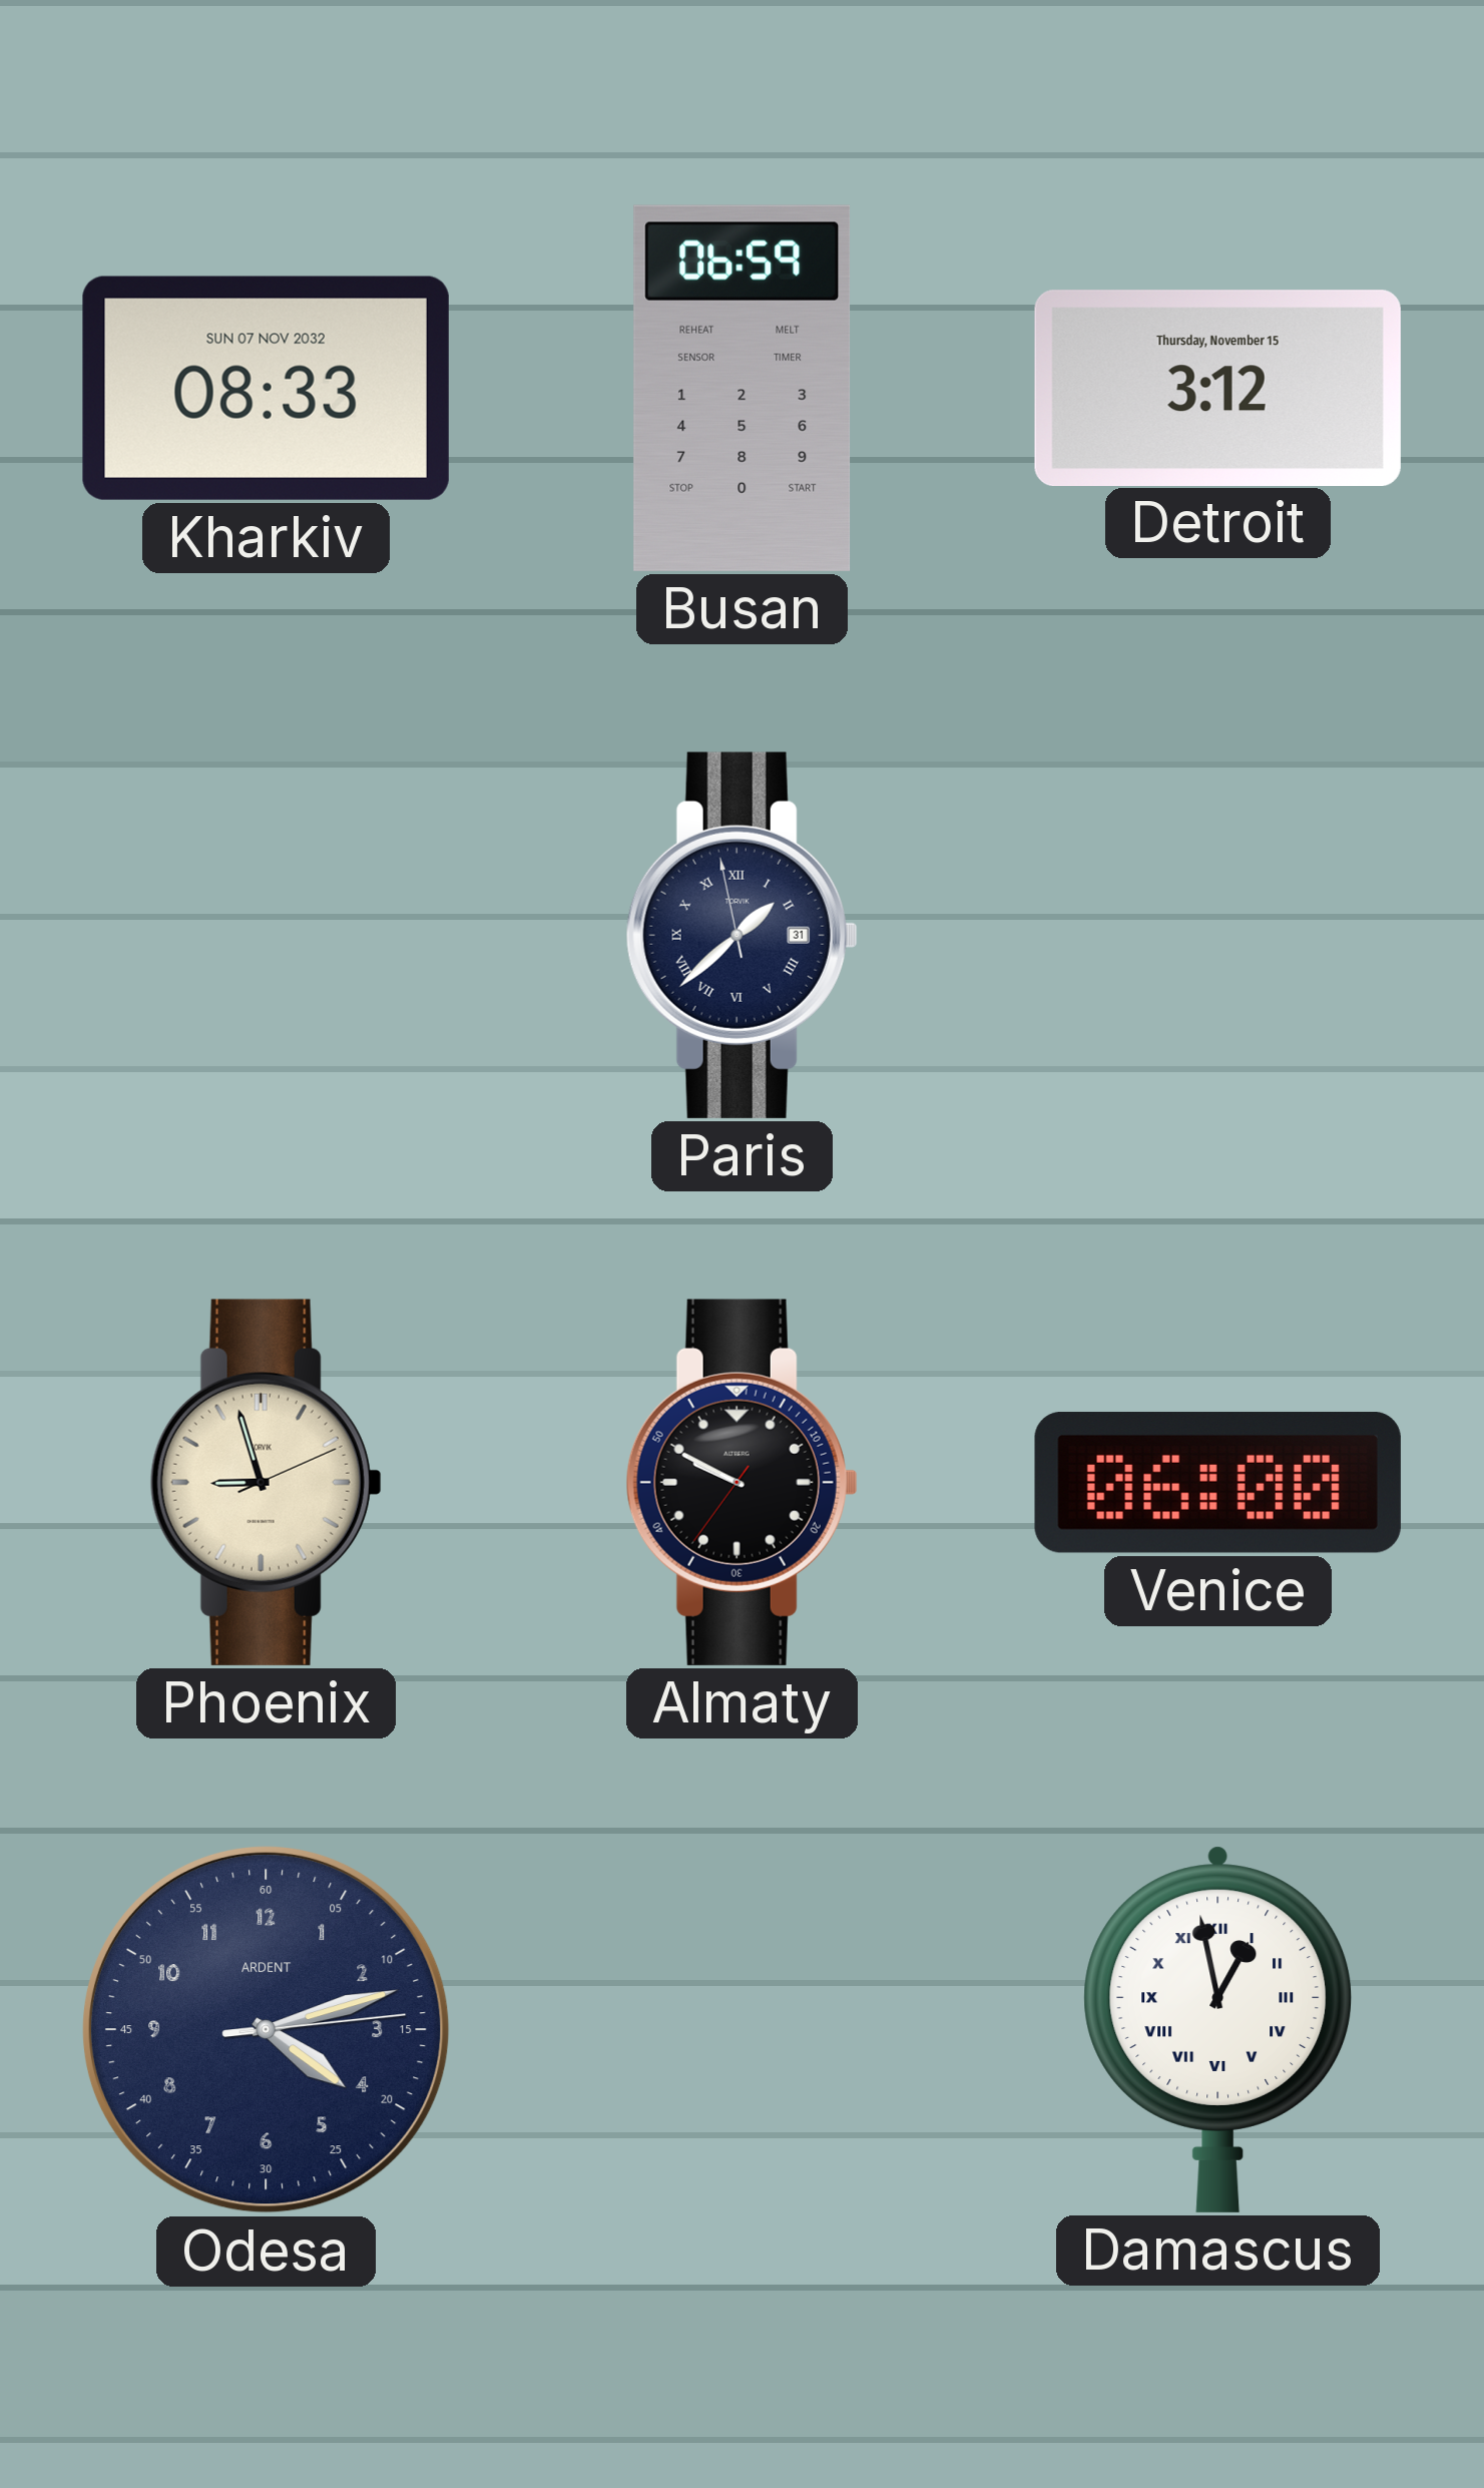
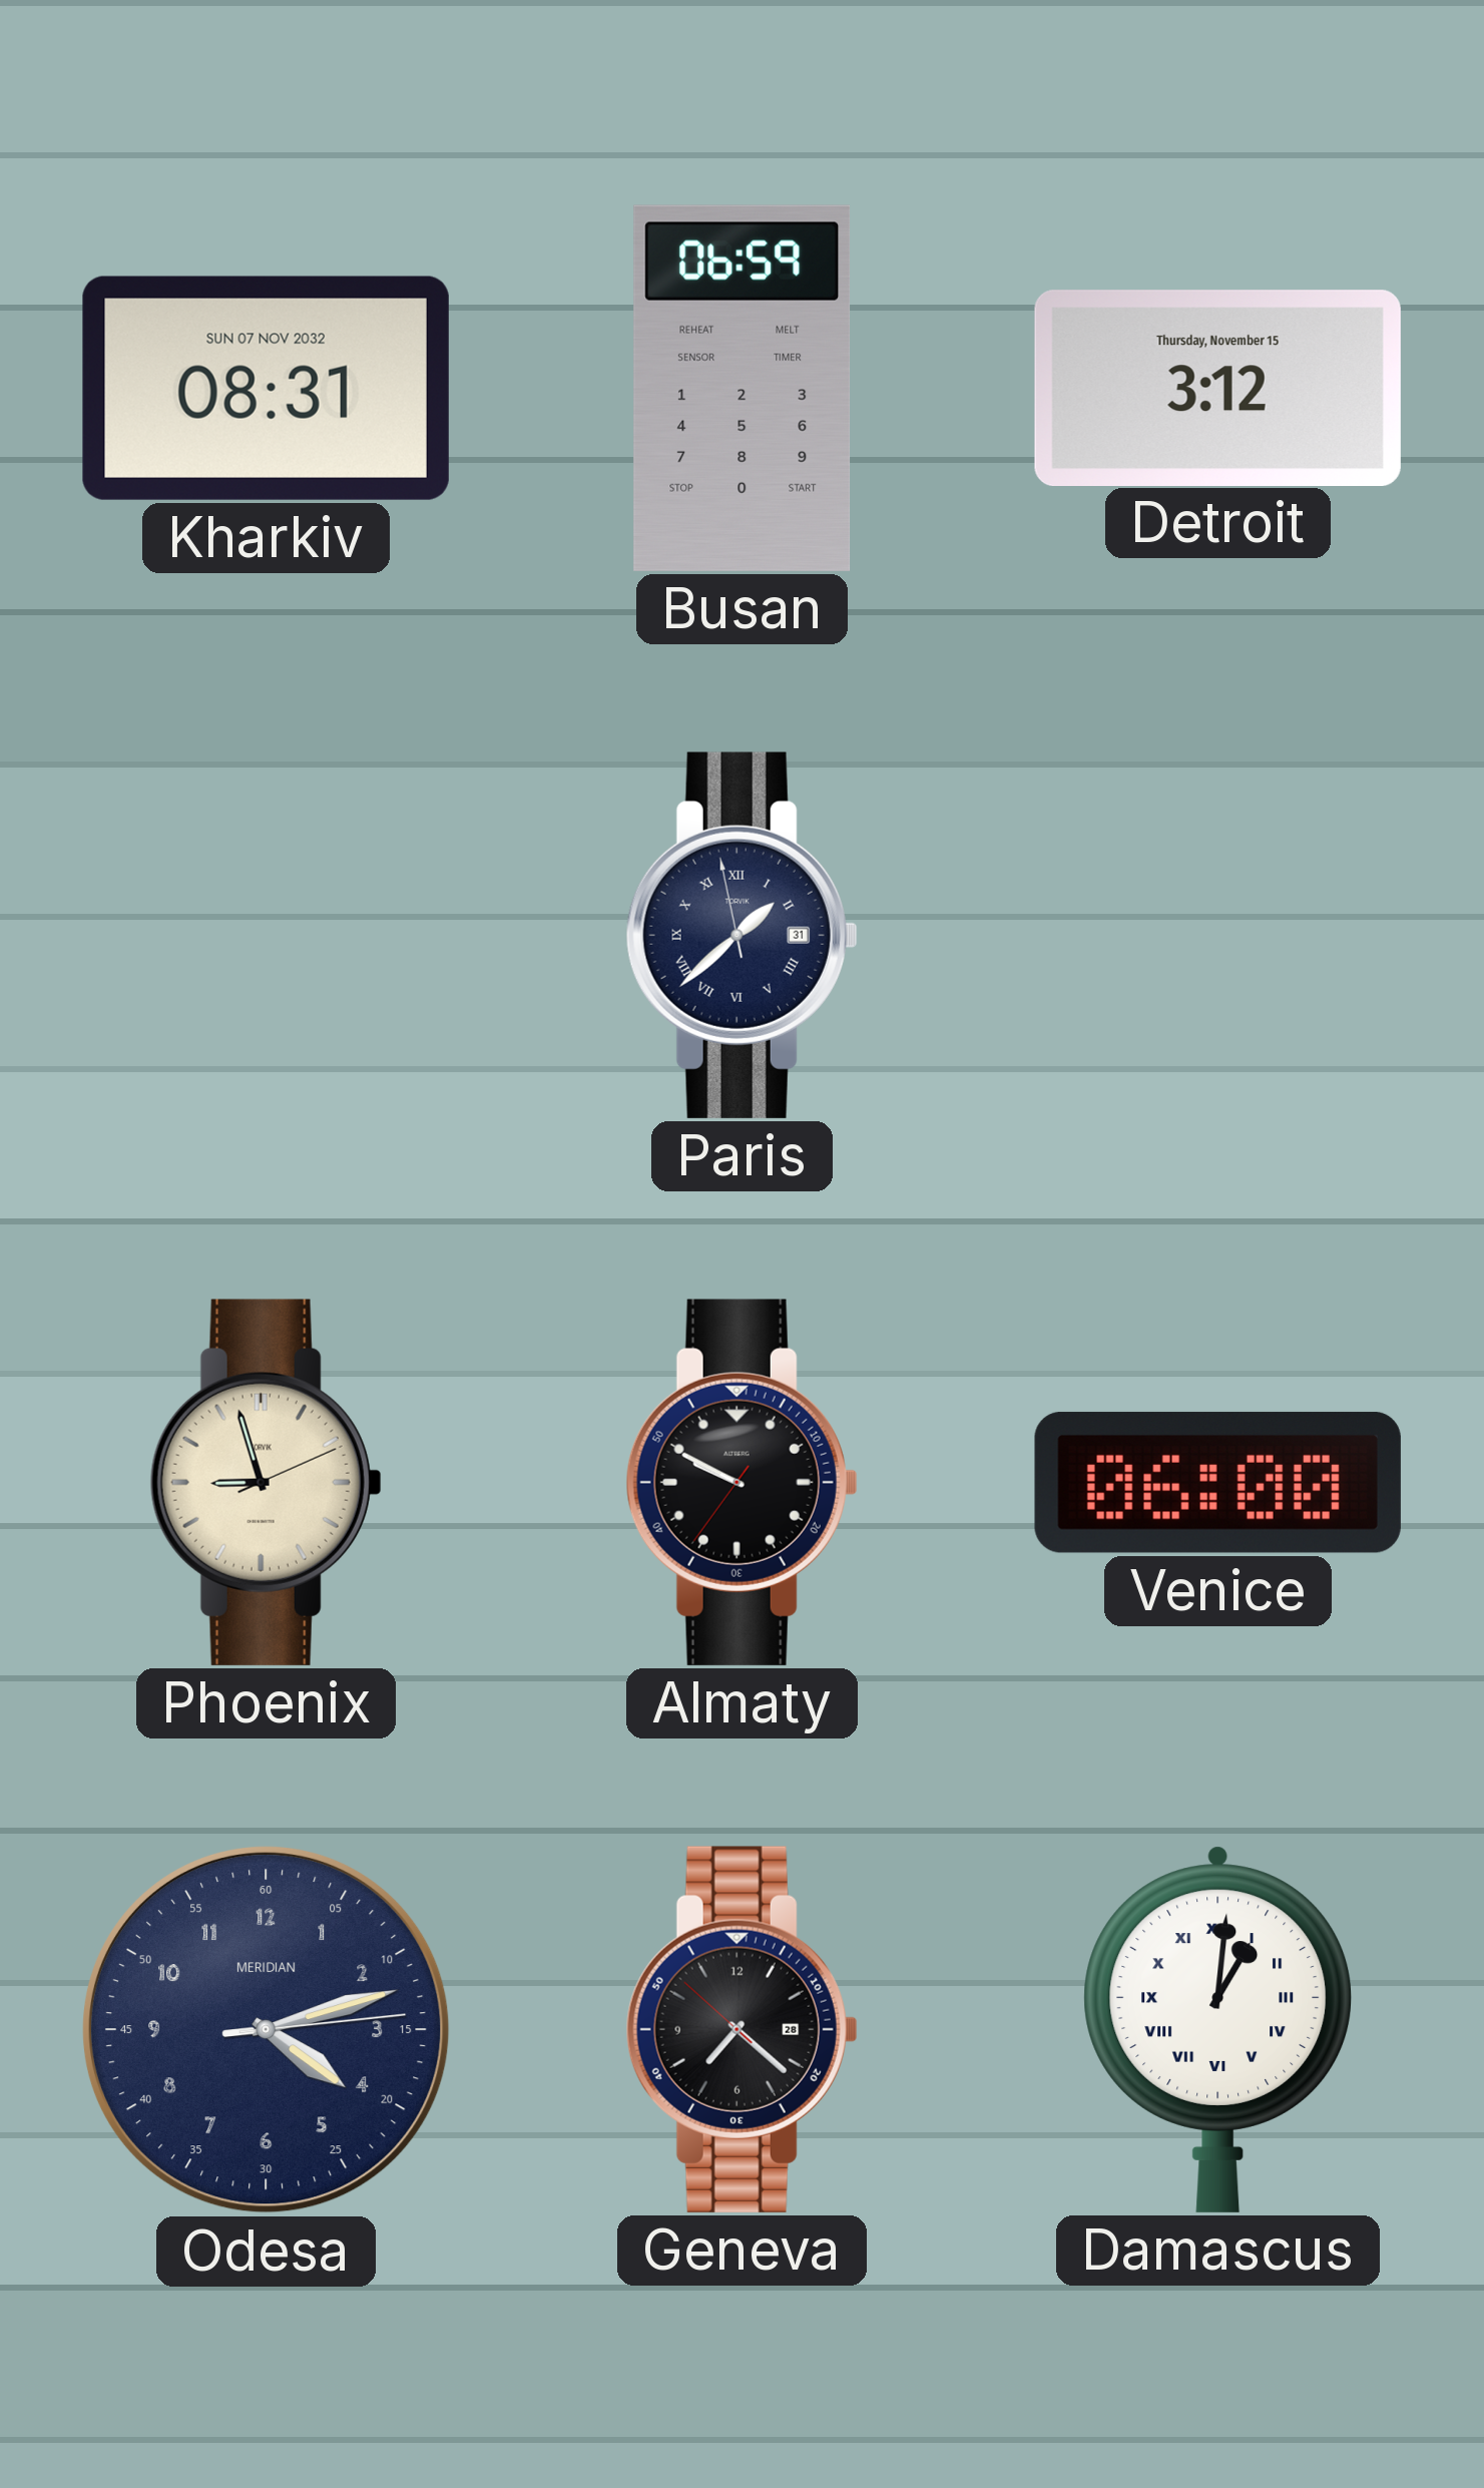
Kharkiv: 08:33 -> 08:31 (266, 388)
Odesa brand: ARDENT -> MERIDIAN (266, 2029)
Geneva: none -> 7:21 (741, 2029)
Damascus: 12:58 -> 1:01 (1218, 2029)
